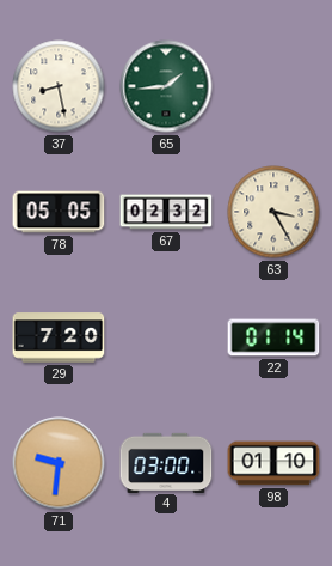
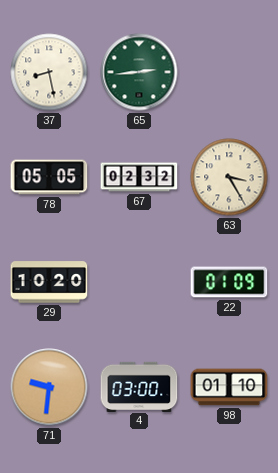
65: 1:44 -> 2:44 (139, 72)
29: 7:20 -> 10:20 (49, 282)
22: 01:14 -> 01:09 (229, 282)
